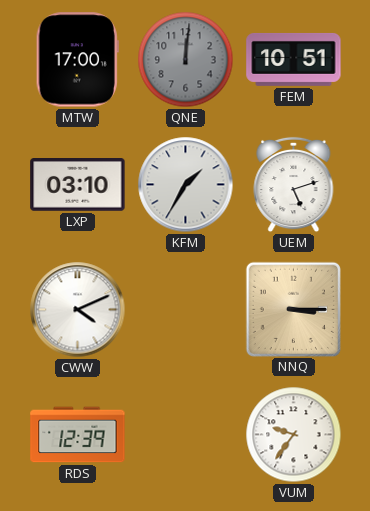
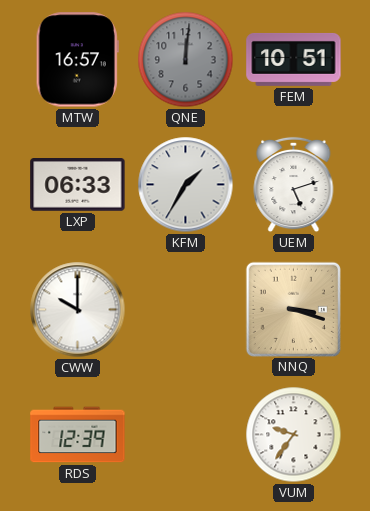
MTW: 17:00 -> 16:57 (77, 60)
LXP: 03:10 -> 06:33 (78, 185)
CWW: 4:11 -> 10:00 (78, 310)
NNQ: 3:15 -> 3:18 (293, 309)
